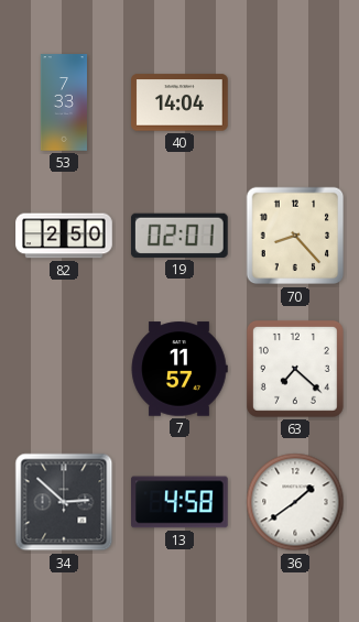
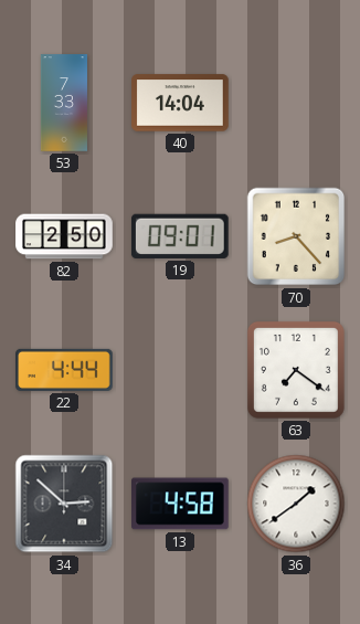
19: 02:01 -> 09:01 (180, 236)
22: none -> 4:44 (64, 370)
7: 11:57 -> none (179, 369)
63: 7:22 -> 7:21 (296, 370)
